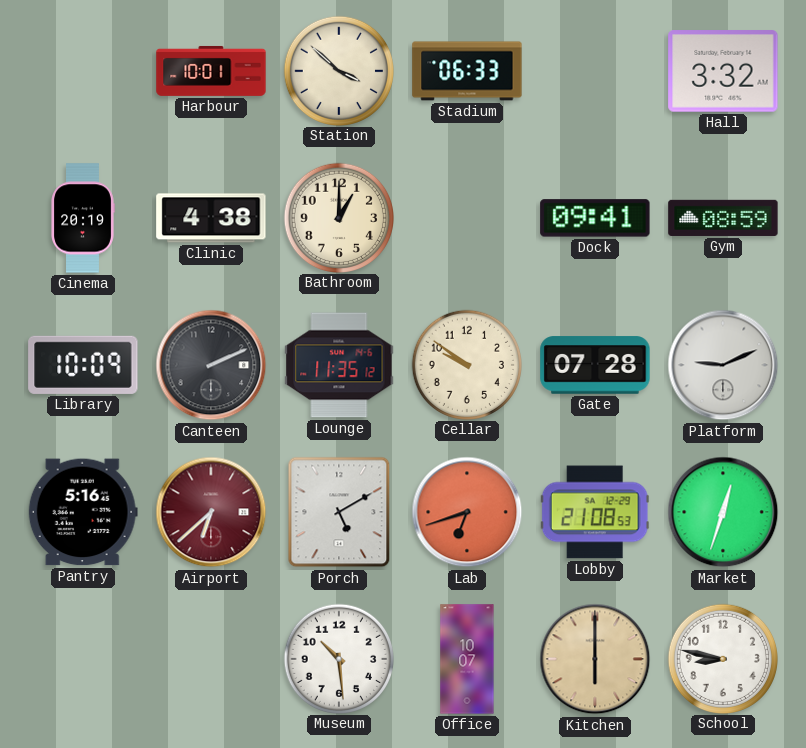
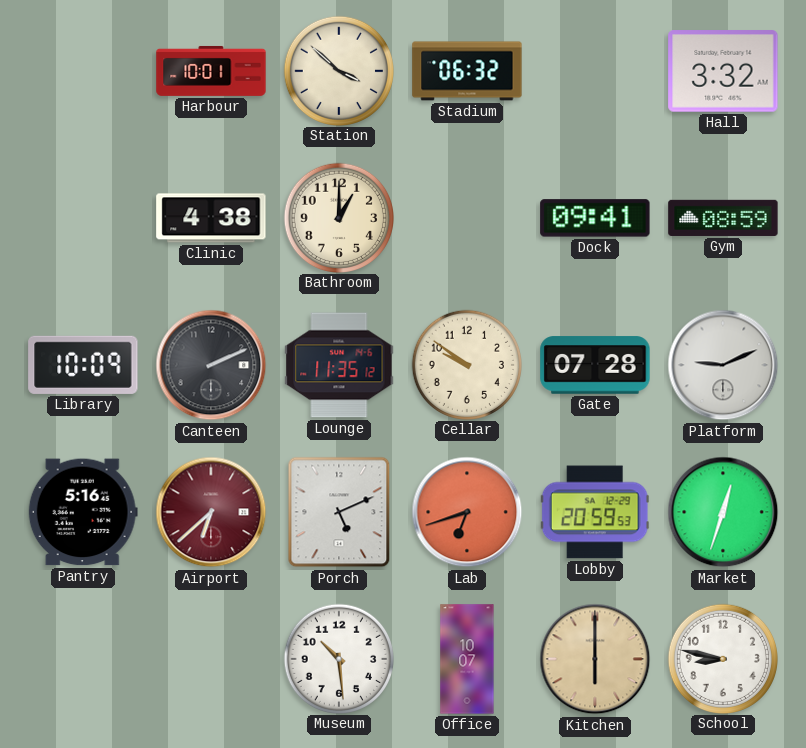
Stadium: 06:33 -> 06:32 (467, 71)
Cinema: 20:19 -> none (83, 218)
Porch: 5:10 -> 5:11 (339, 512)
Lobby: 21:08 -> 20:59 (595, 512)
